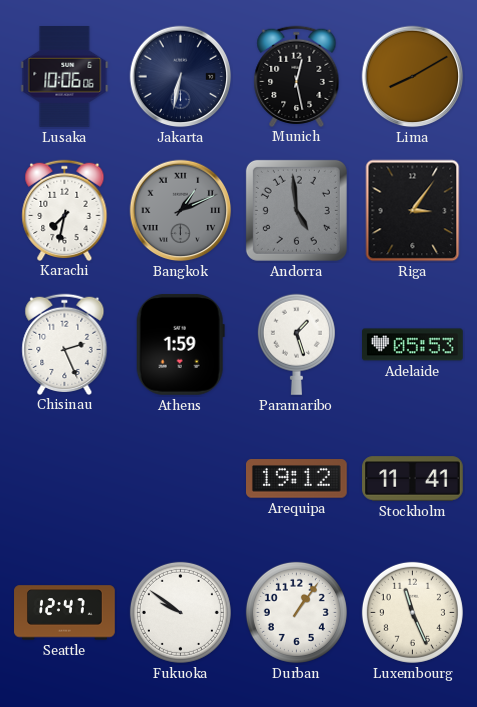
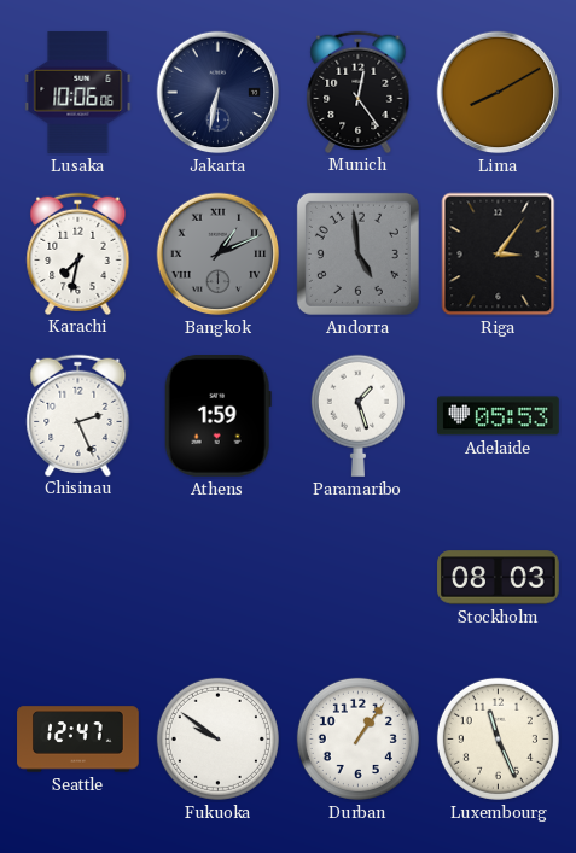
Munich: 12:28 -> 12:24 (359, 92)
Arequipa: 19:12 -> none (297, 479)
Stockholm: 11:41 -> 08:03 (499, 578)
